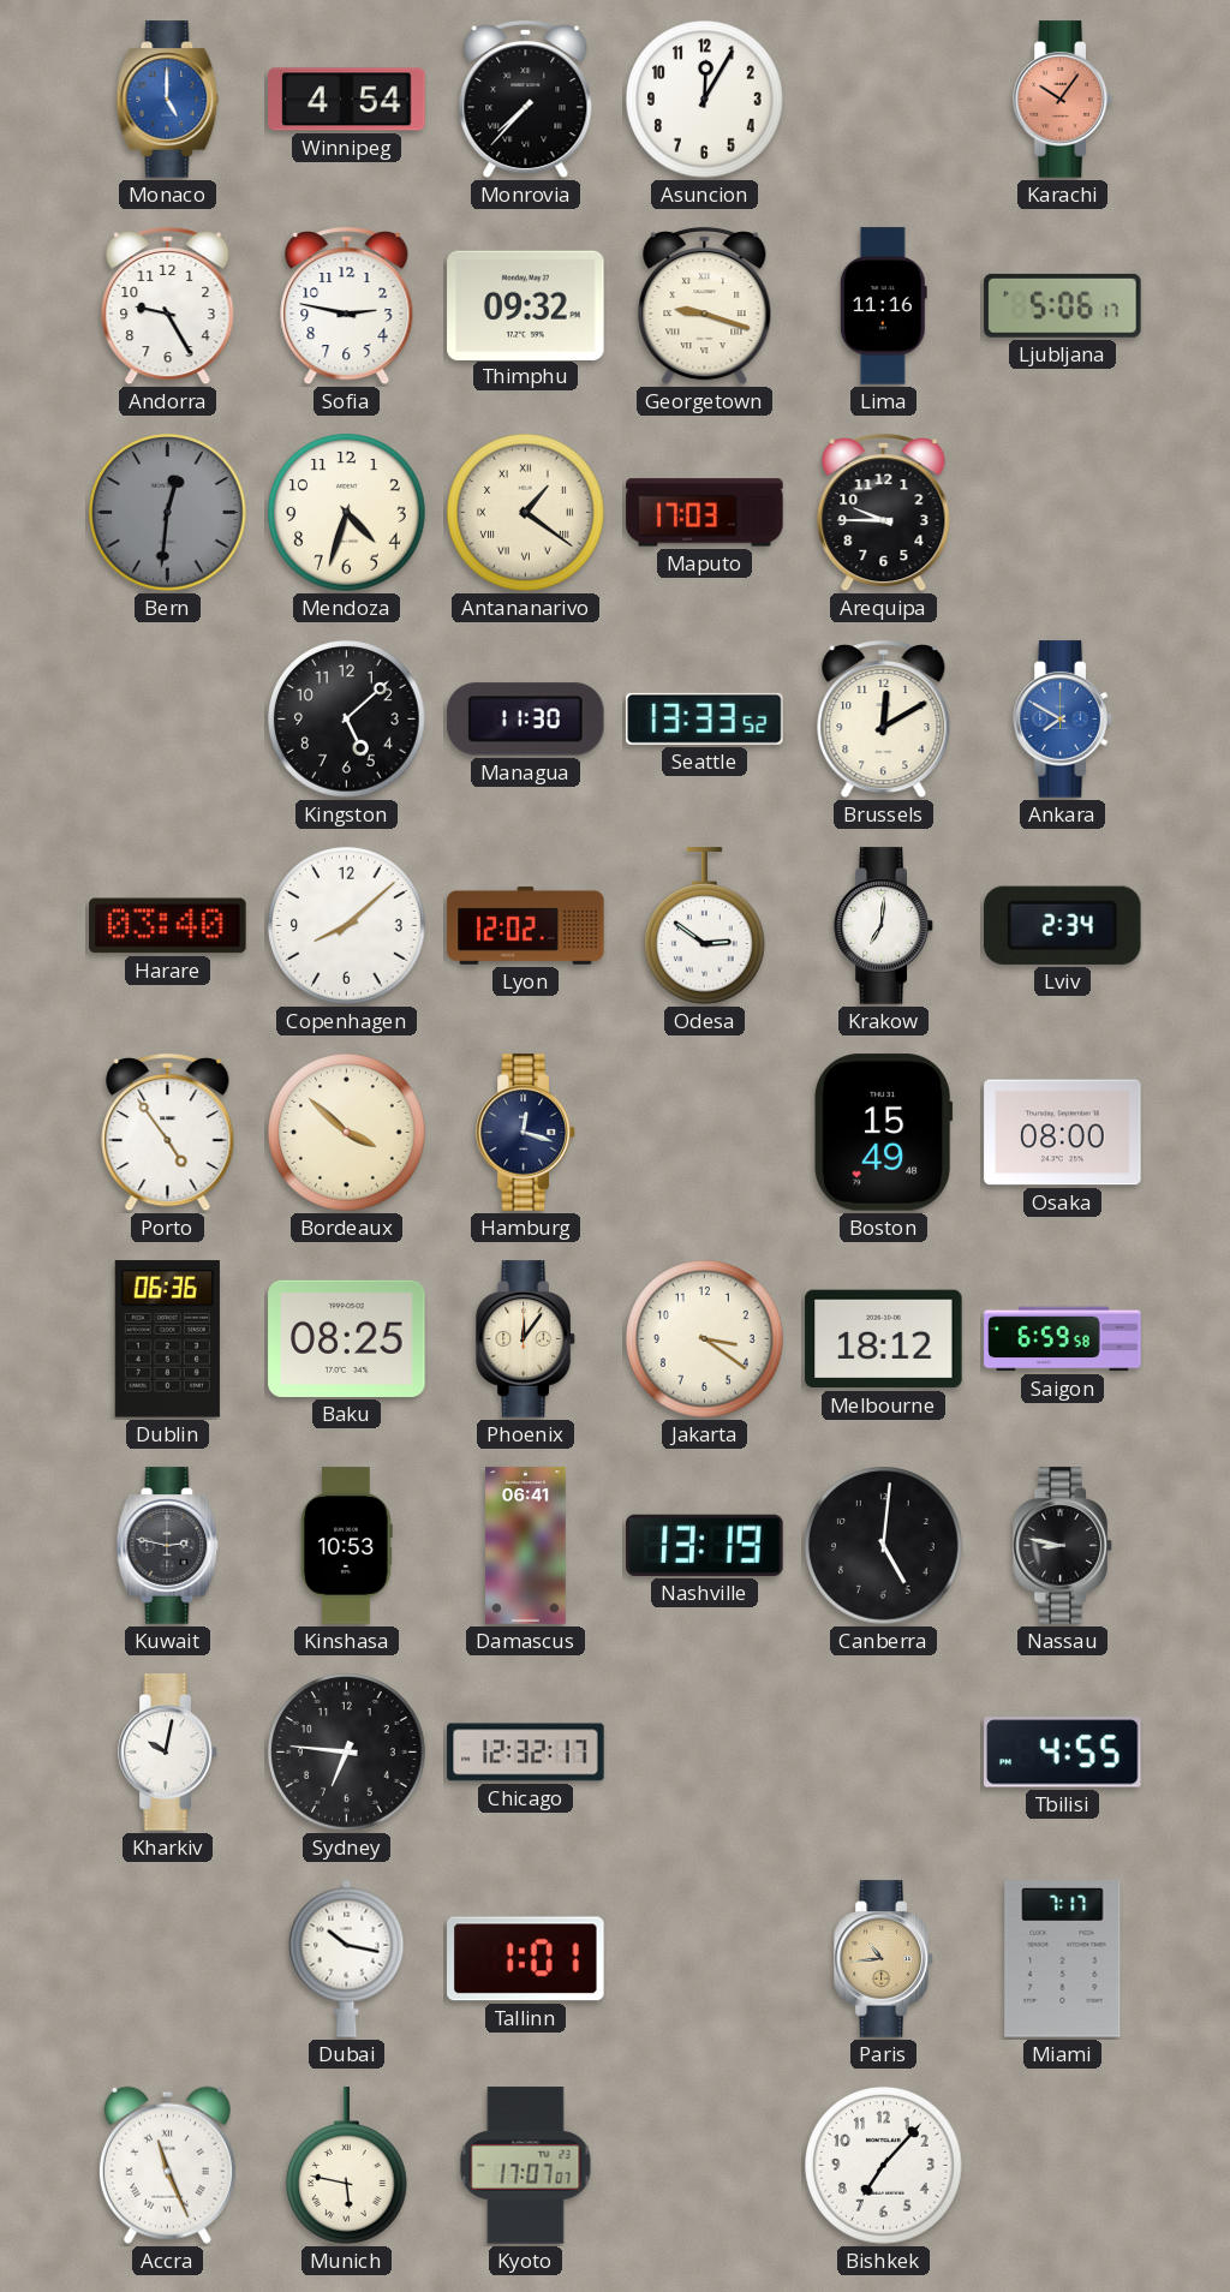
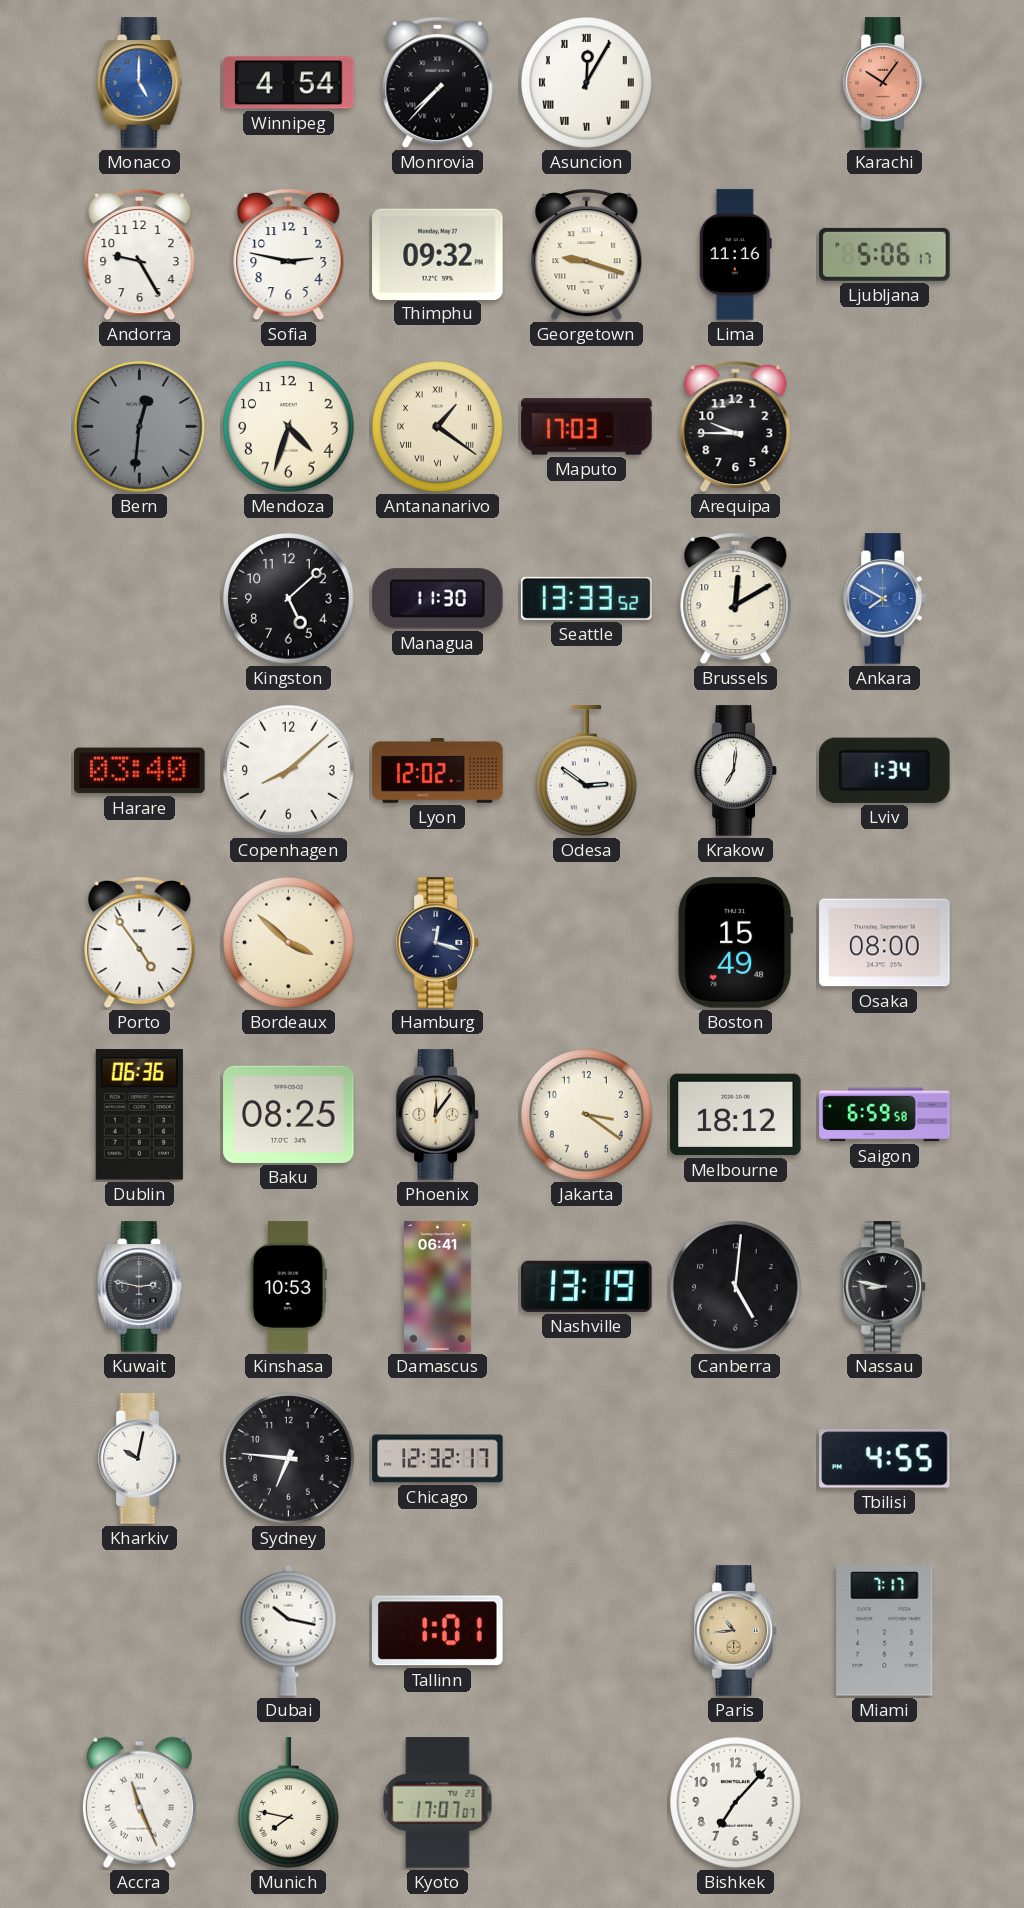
Asuncion numerals: Arabic -> Roman (587, 83)
Lviv: 2:34 -> 1:34 (885, 770)
Munich: 5:47 -> 7:47 (288, 1803)
